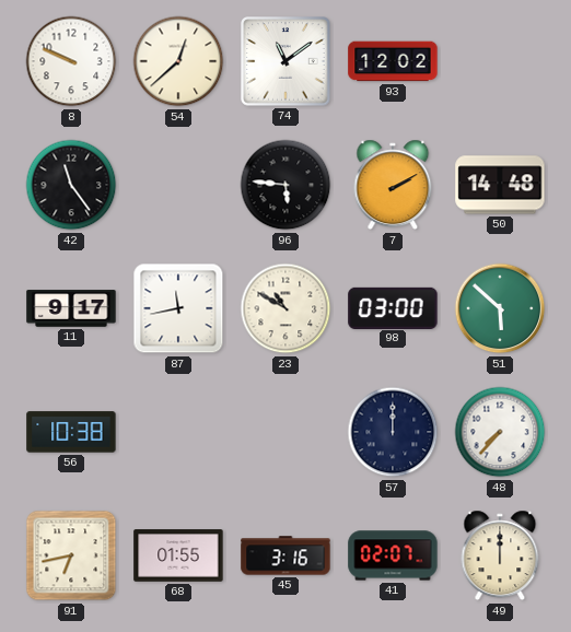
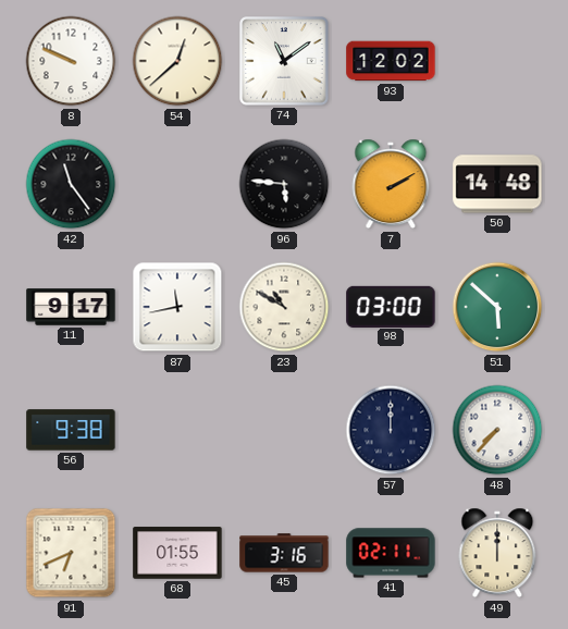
56: 10:38 -> 9:38 (71, 430)
91: 6:43 -> 6:41 (71, 553)
41: 02:07 -> 02:11 (391, 553)
